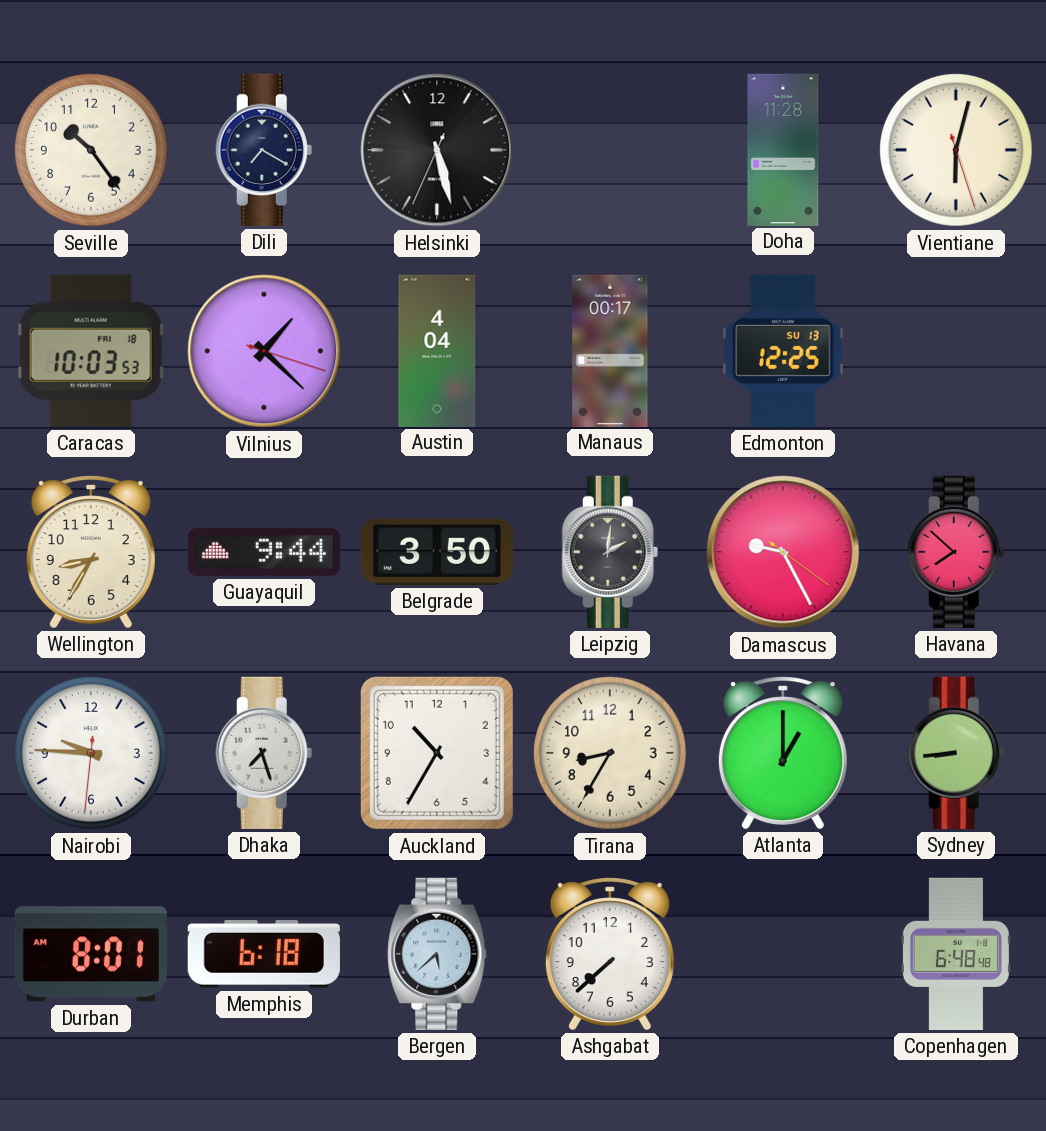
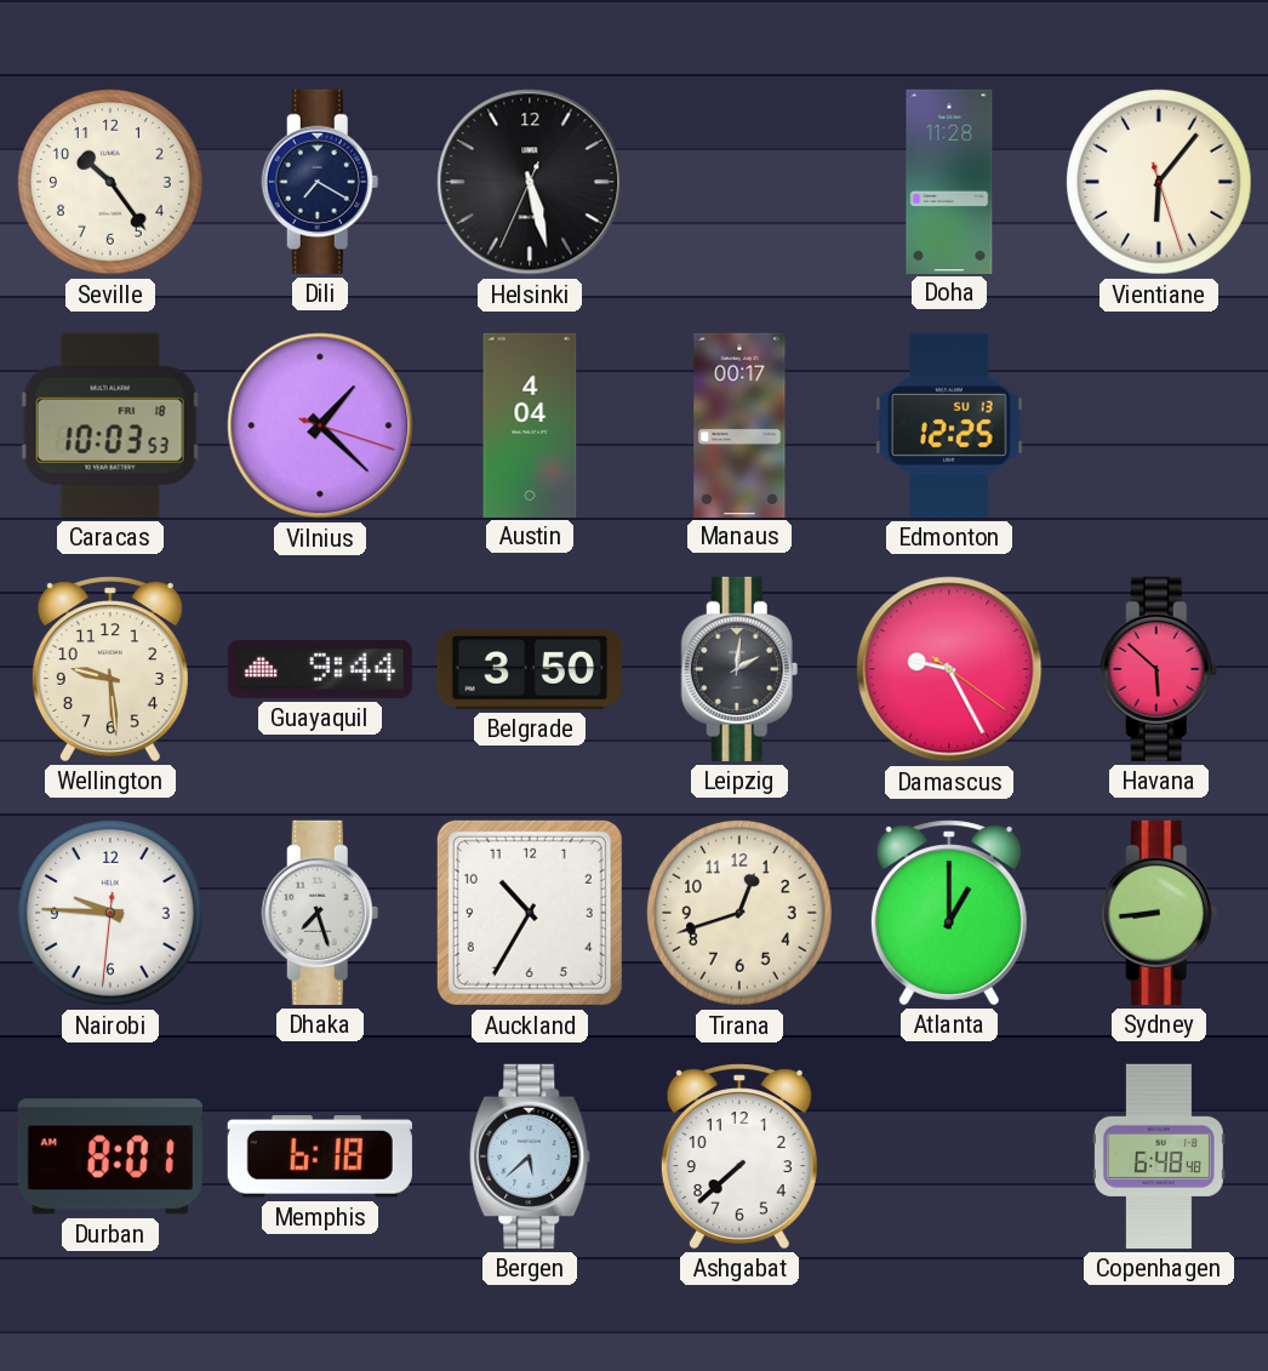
Vientiane: 6:02 -> 6:06 (1160, 183)
Wellington: 8:35 -> 9:29 (110, 669)
Havana: 7:52 -> 5:52 (1159, 669)
Tirana: 8:35 -> 12:42 (741, 914)
